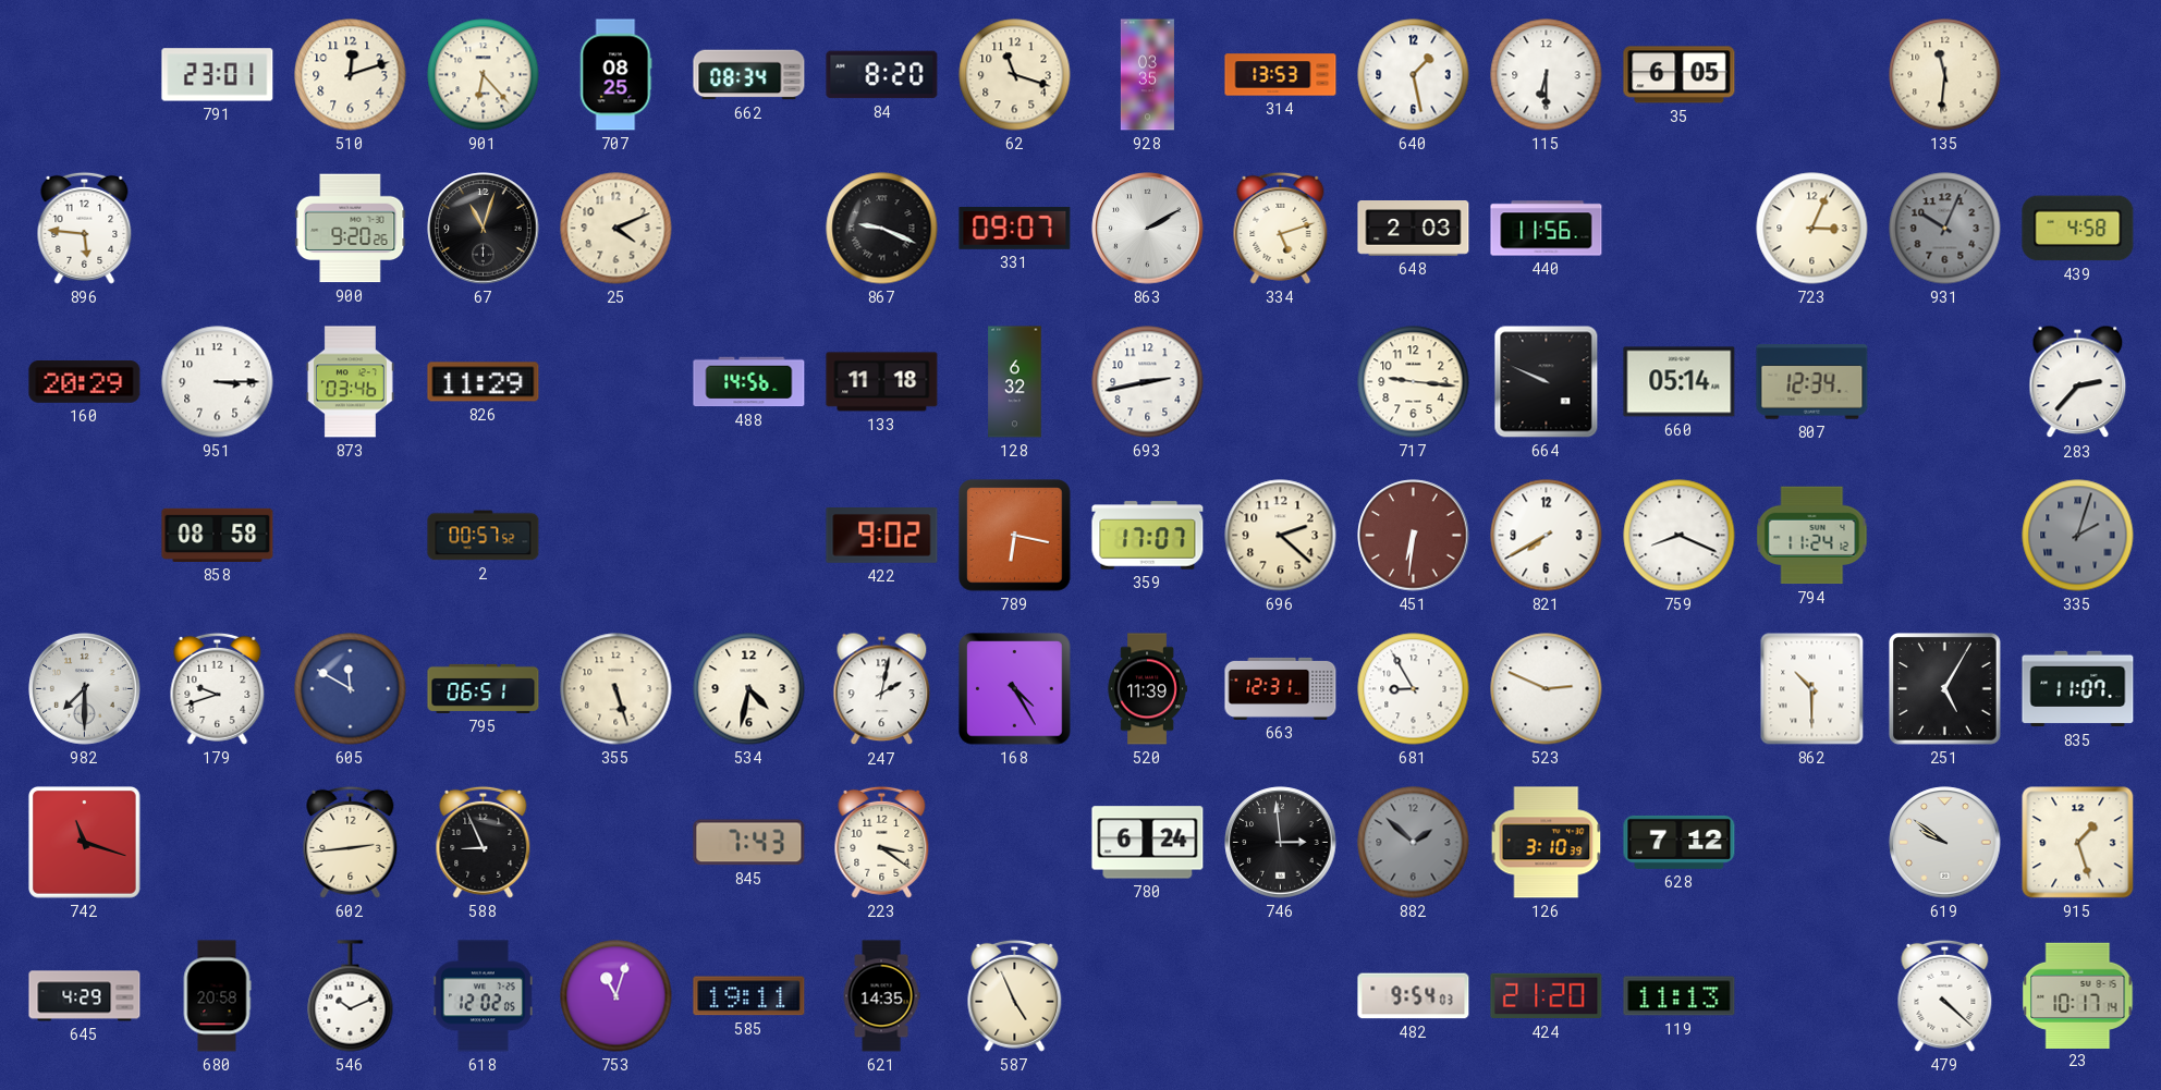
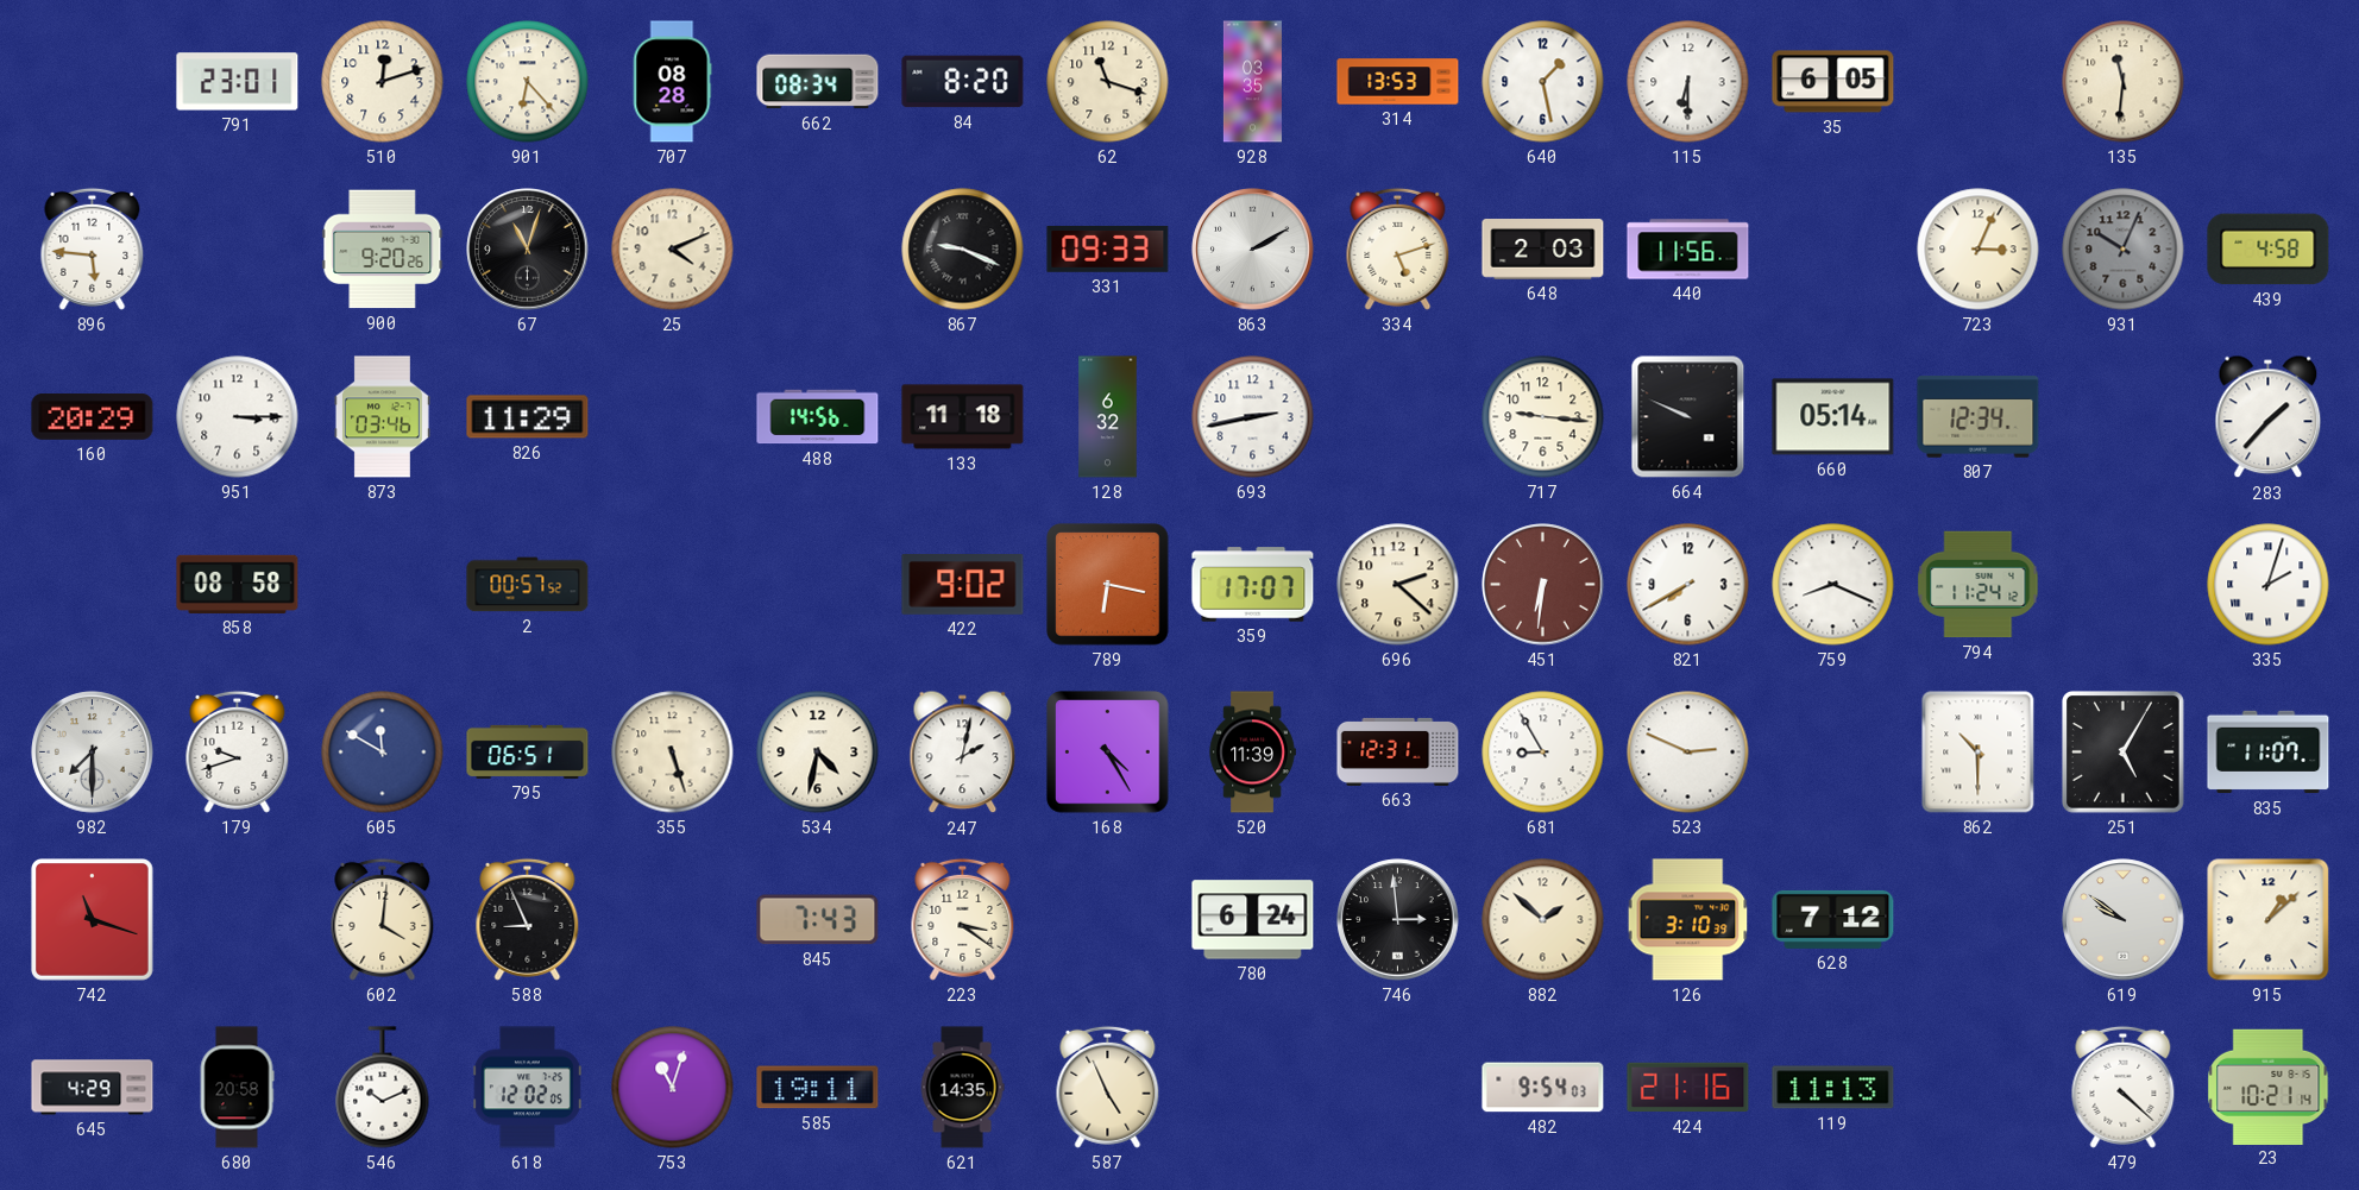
707: 08:25 -> 08:28 (672, 82)
331: 09:07 -> 09:33 (1108, 250)
283: 2:37 -> 1:37 (2269, 417)
335 dial: grey -> white (2269, 585)
602: 2:44 -> 4:01 (383, 919)
882 dial: grey -> cream (1543, 920)
915: 1:27 -> 1:08 (2269, 920)
424: 21:20 -> 21:16 (1688, 1088)
23: 10:17 -> 10:21 (2269, 1087)
